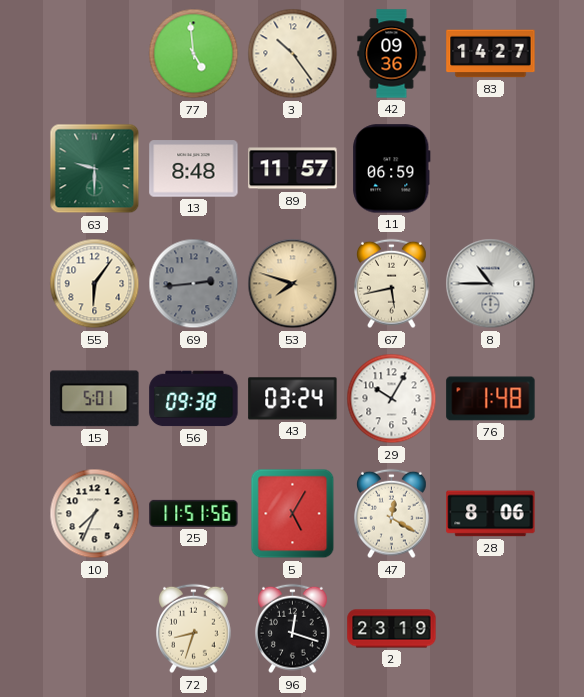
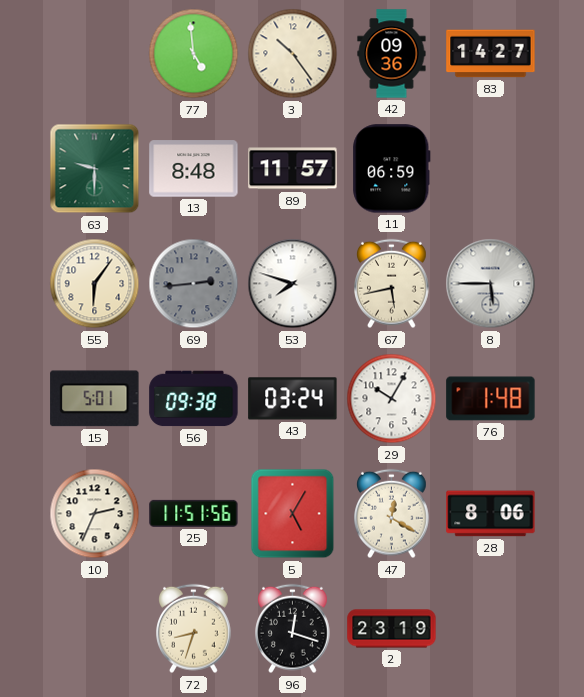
53 dial: champagne -> white (293, 284)
8: 10:45 -> 5:45 (491, 284)
10: 7:34 -> 2:34 (95, 514)
